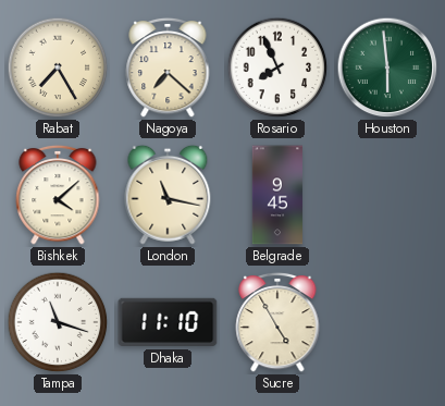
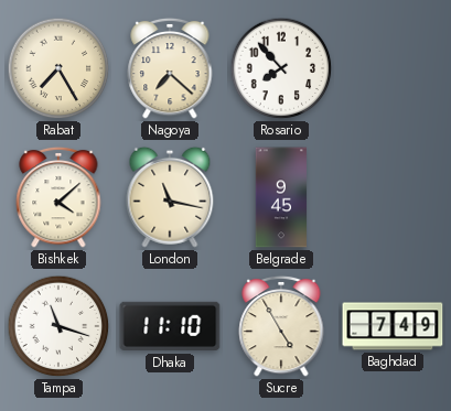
Rosario: 7:56 -> 7:53 (281, 68)
Houston: 5:59 -> none (387, 67)
Baghdad: none -> 7:49 (393, 326)
